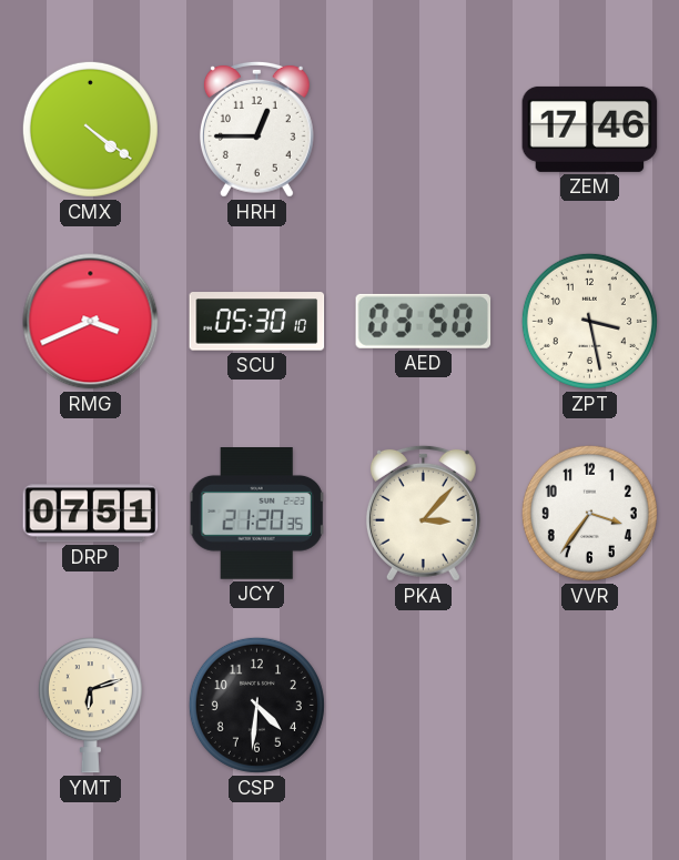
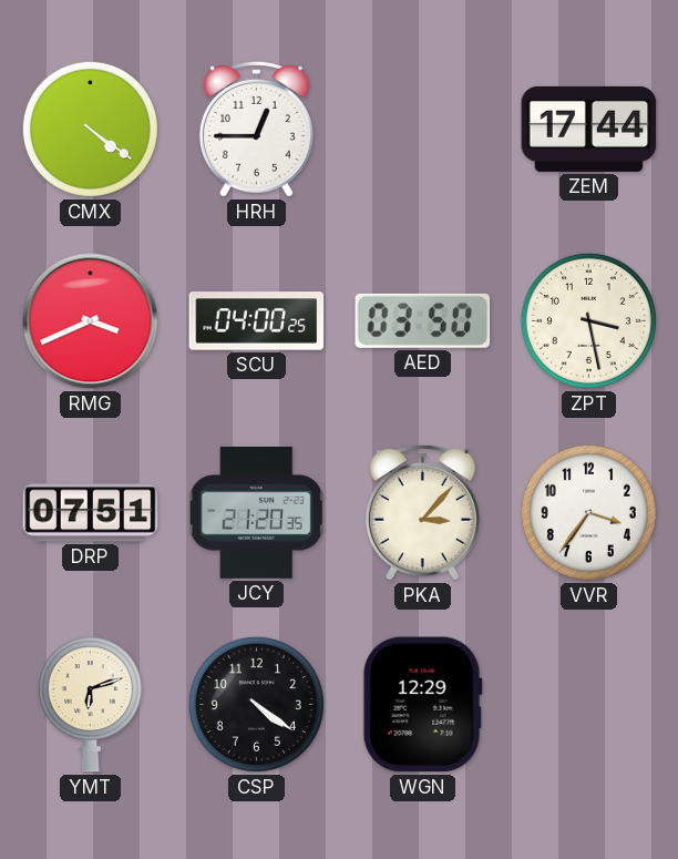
ZEM: 17:46 -> 17:44 (589, 129)
SCU: 05:30 -> 04:00 (257, 321)
CSP: 4:31 -> 4:21 (256, 704)
WGN: none -> 12:29 (422, 705)
